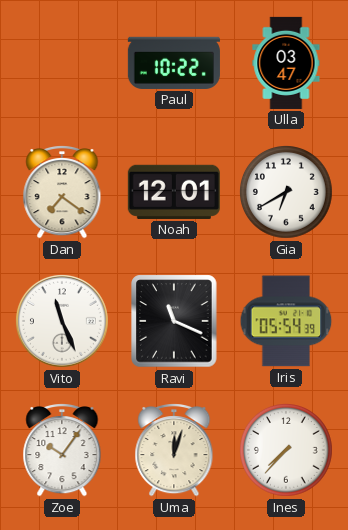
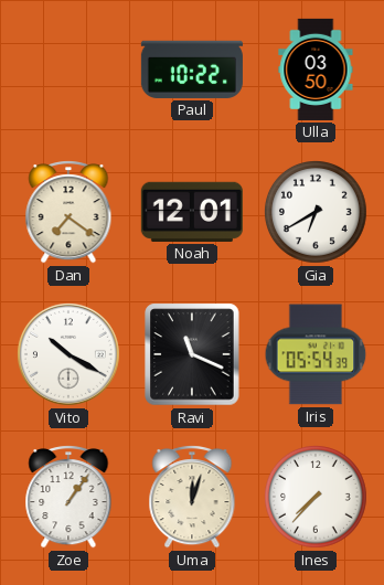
Ulla: 03:47 -> 03:50 (316, 70)
Vito: 11:26 -> 10:20 (68, 354)
Zoe: 10:06 -> 1:06 (68, 497)
